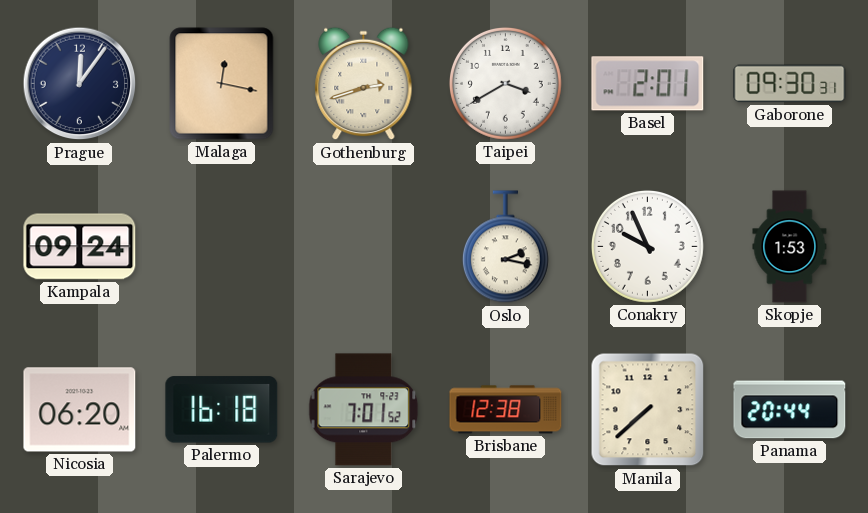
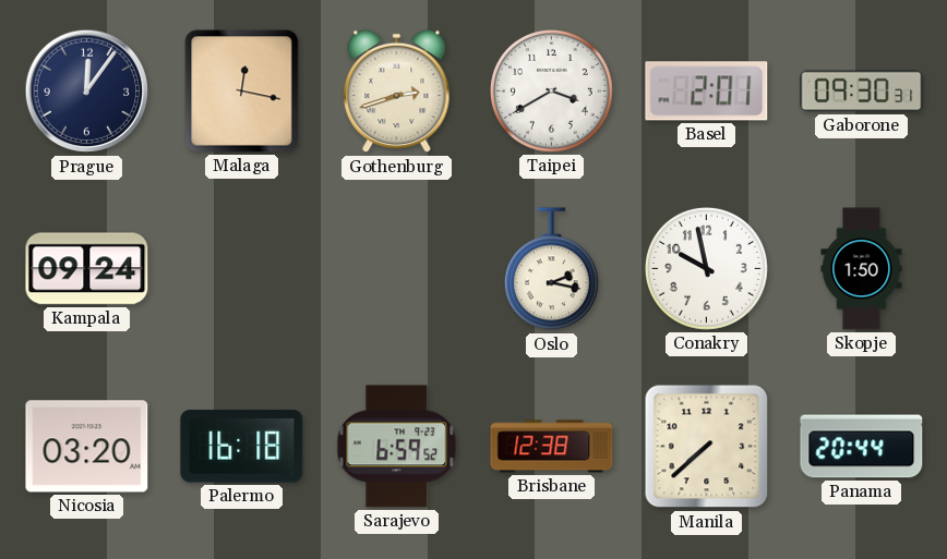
Conakry: 9:56 -> 9:58 (706, 268)
Skopje: 1:53 -> 1:50 (862, 269)
Nicosia: 06:20 -> 03:20 (87, 447)
Sarajevo: 7:01 -> 6:59 (397, 447)
